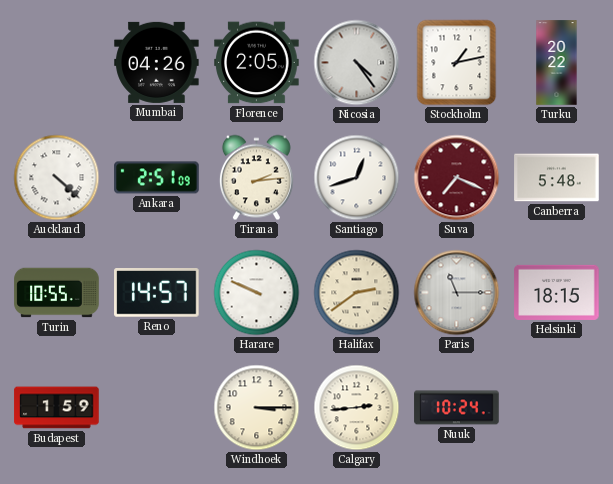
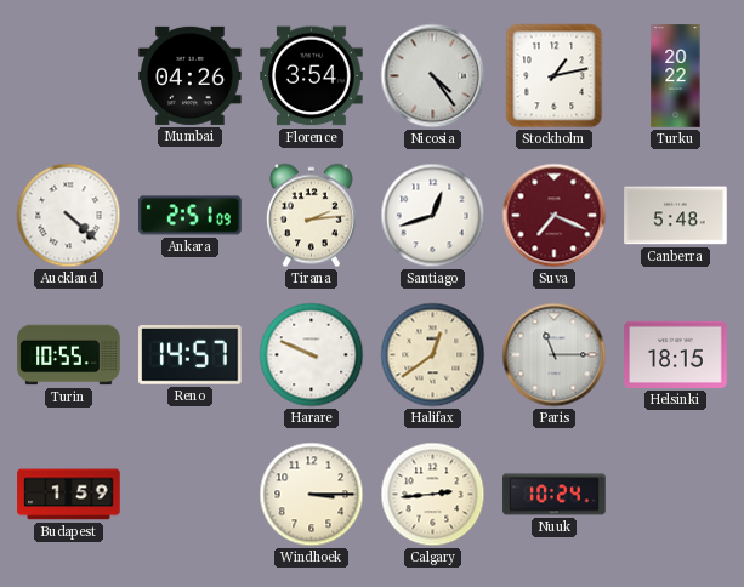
Florence: 2:05 -> 3:54 (312, 76)
Halifax: 2:39 -> 12:39 (433, 355)
